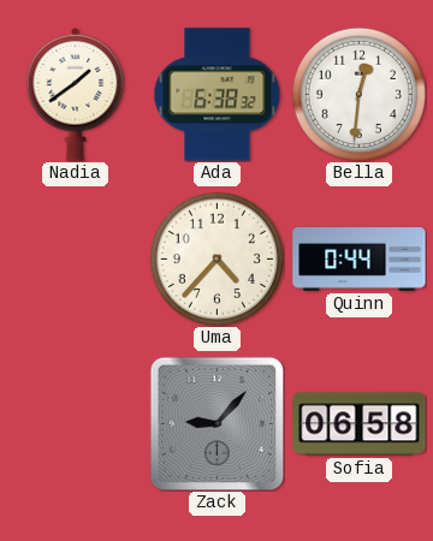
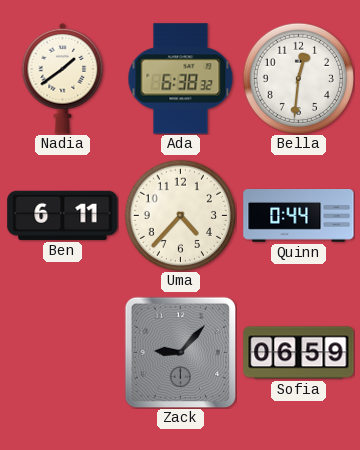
Ben: none -> 6:11 (63, 215)
Sofia: 06:58 -> 06:59 (299, 353)
